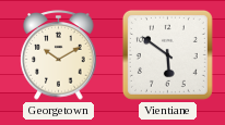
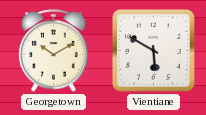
Vientiane: 5:51 -> 5:50 (153, 50)
